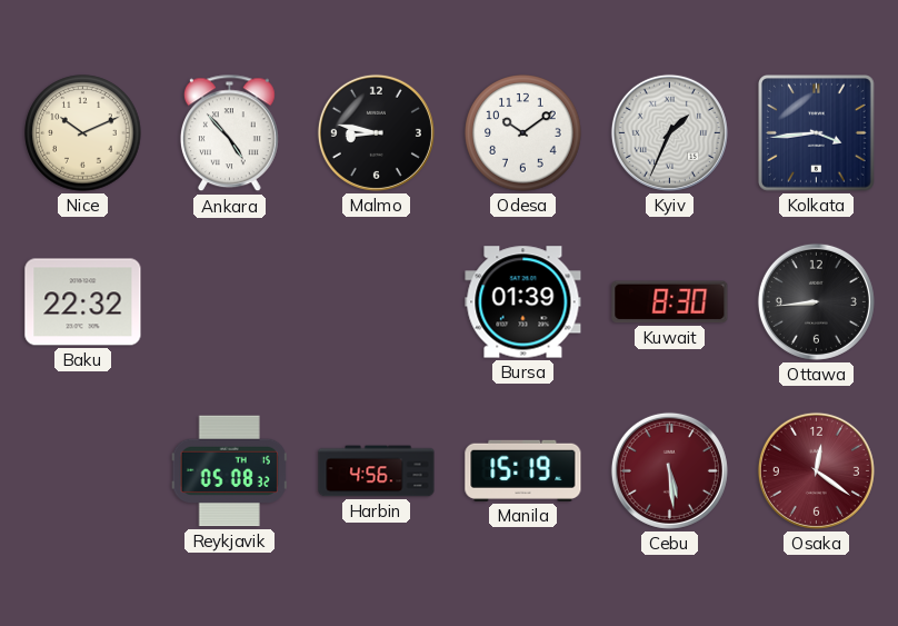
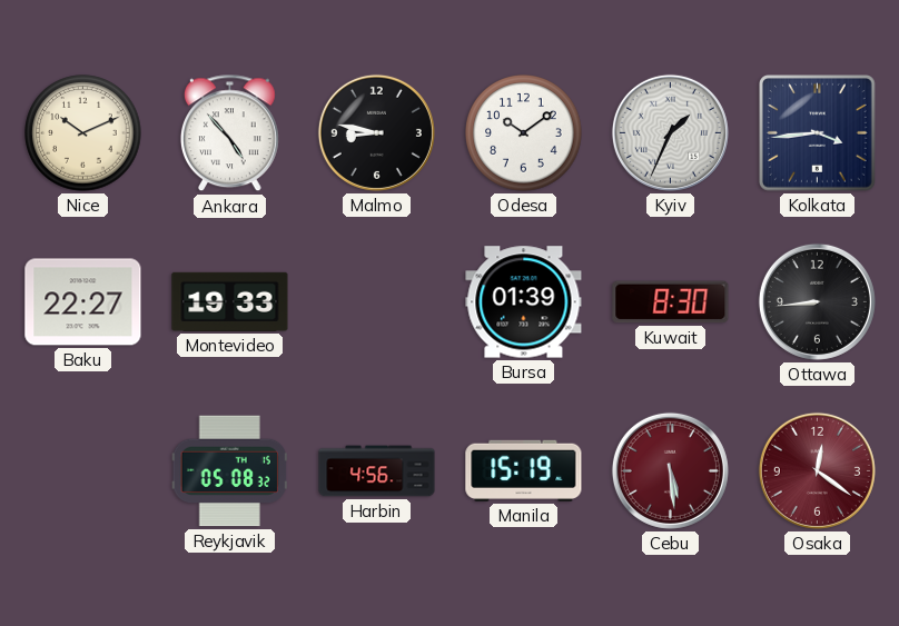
Baku: 22:32 -> 22:27 (83, 302)
Montevideo: none -> 19:33 (230, 301)
